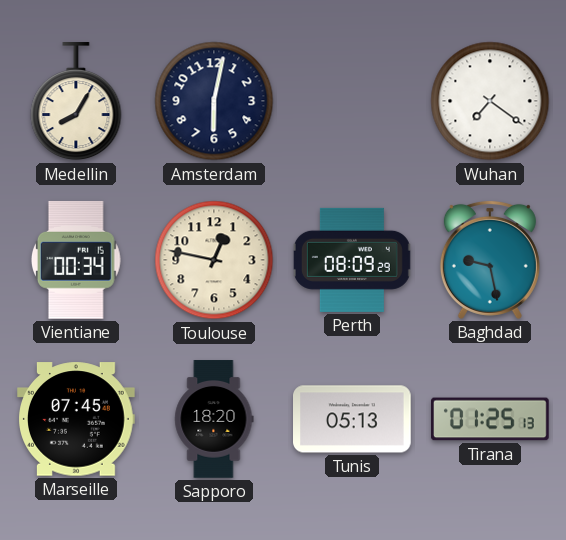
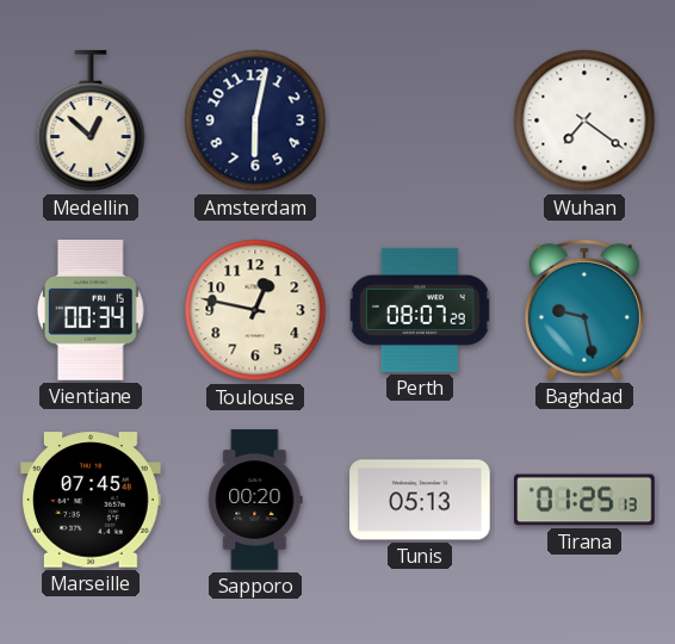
Medellin: 8:05 -> 12:52 (91, 122)
Perth: 08:09 -> 08:07 (420, 310)
Sapporo: 18:20 -> 00:20 (255, 500)
